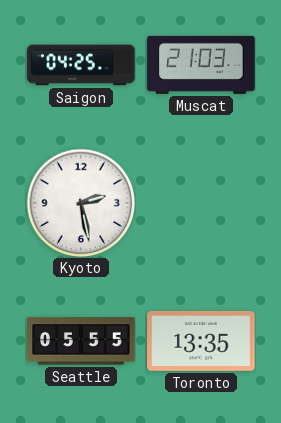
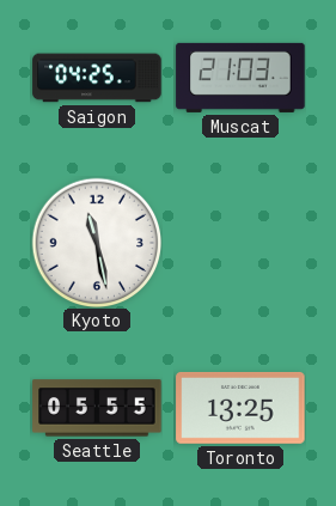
Kyoto: 2:28 -> 11:28 (97, 243)
Toronto: 13:35 -> 13:25 (240, 408)
